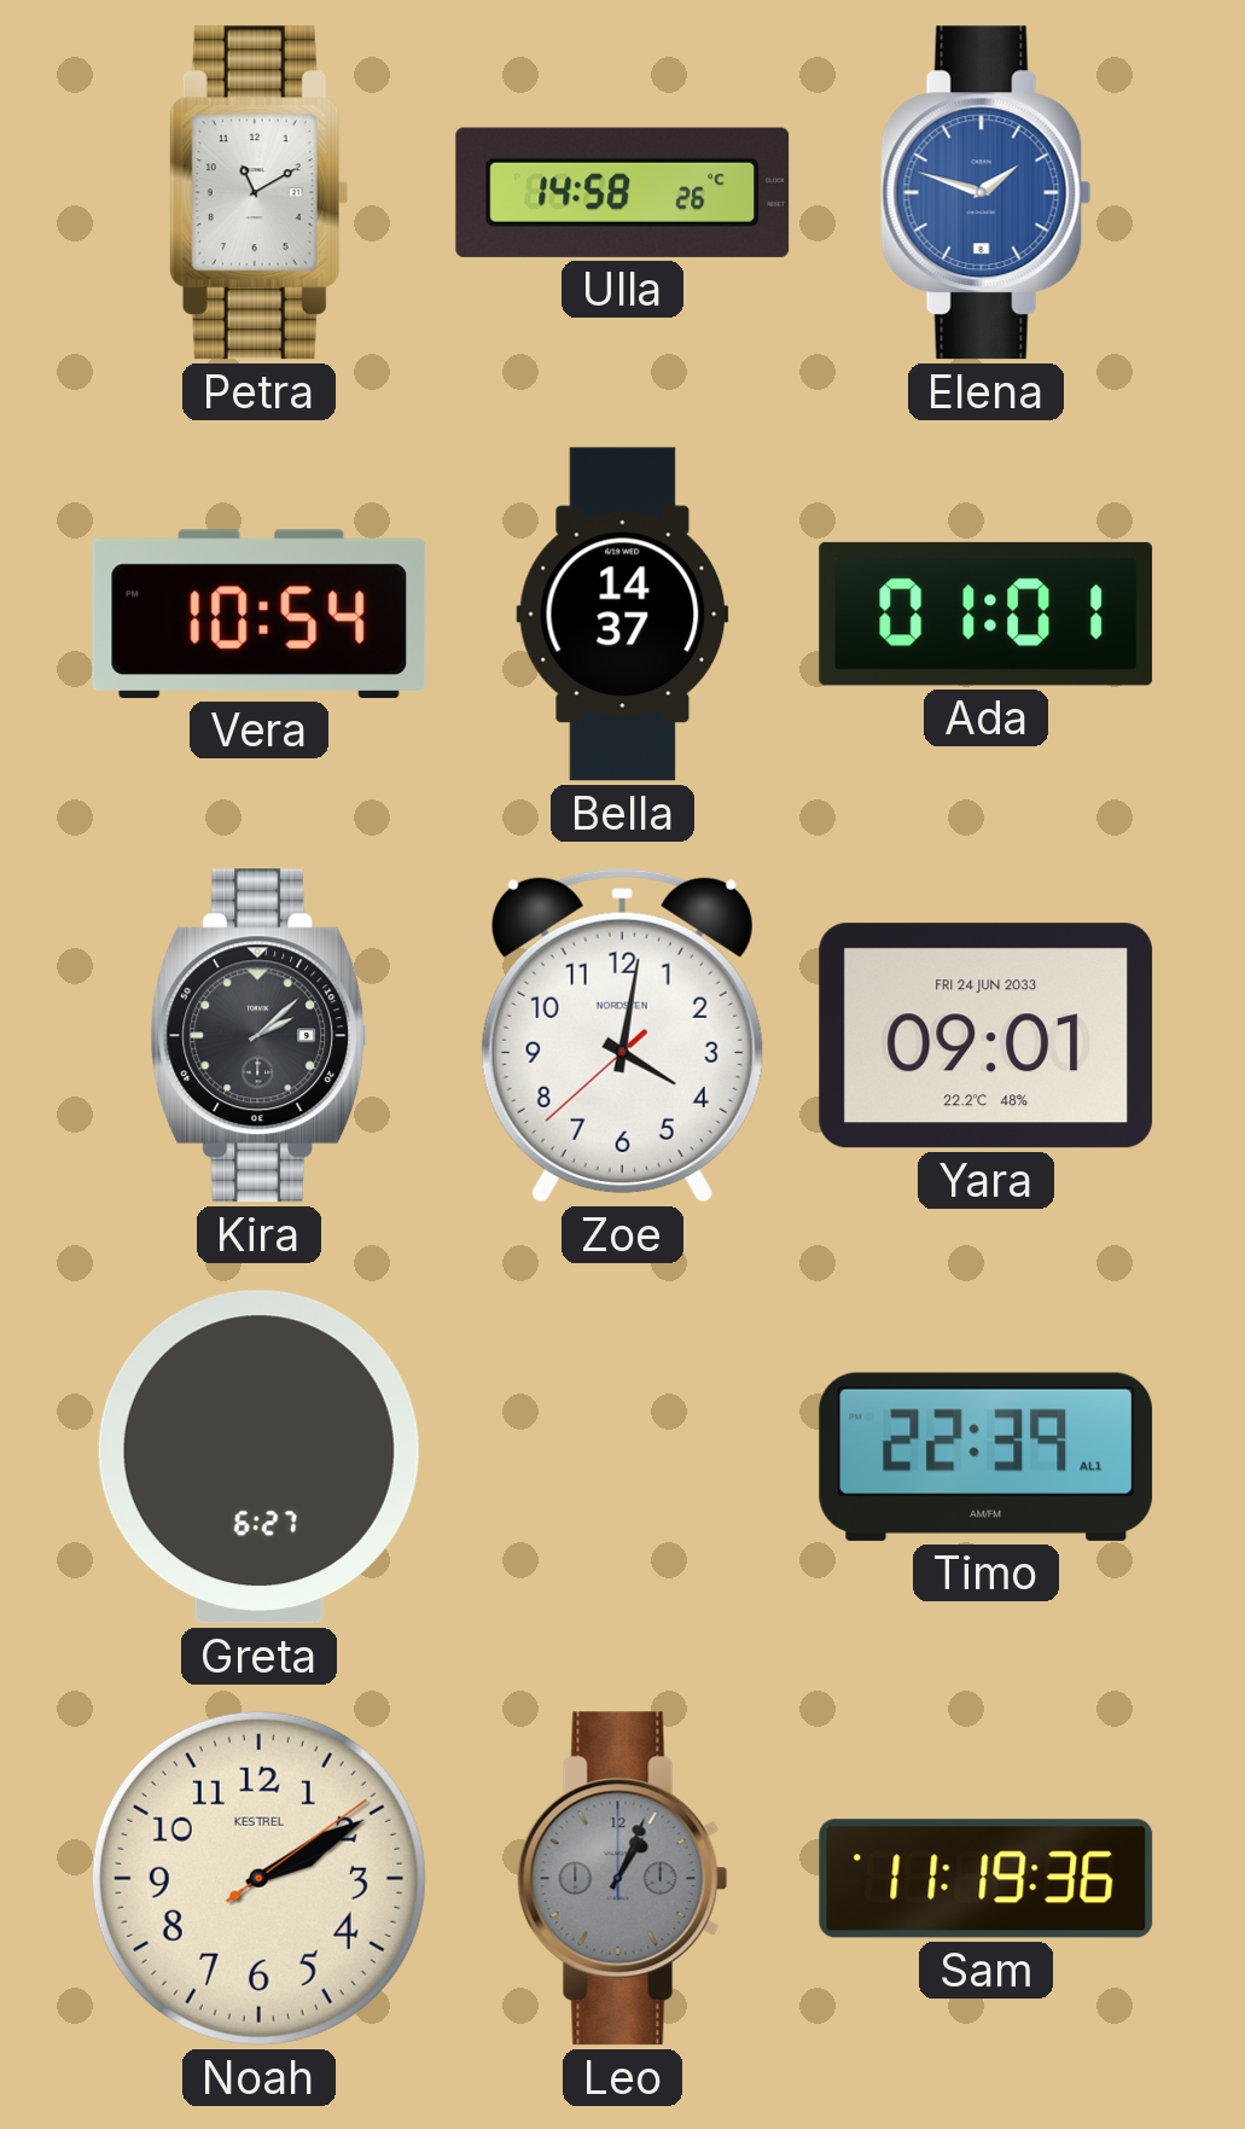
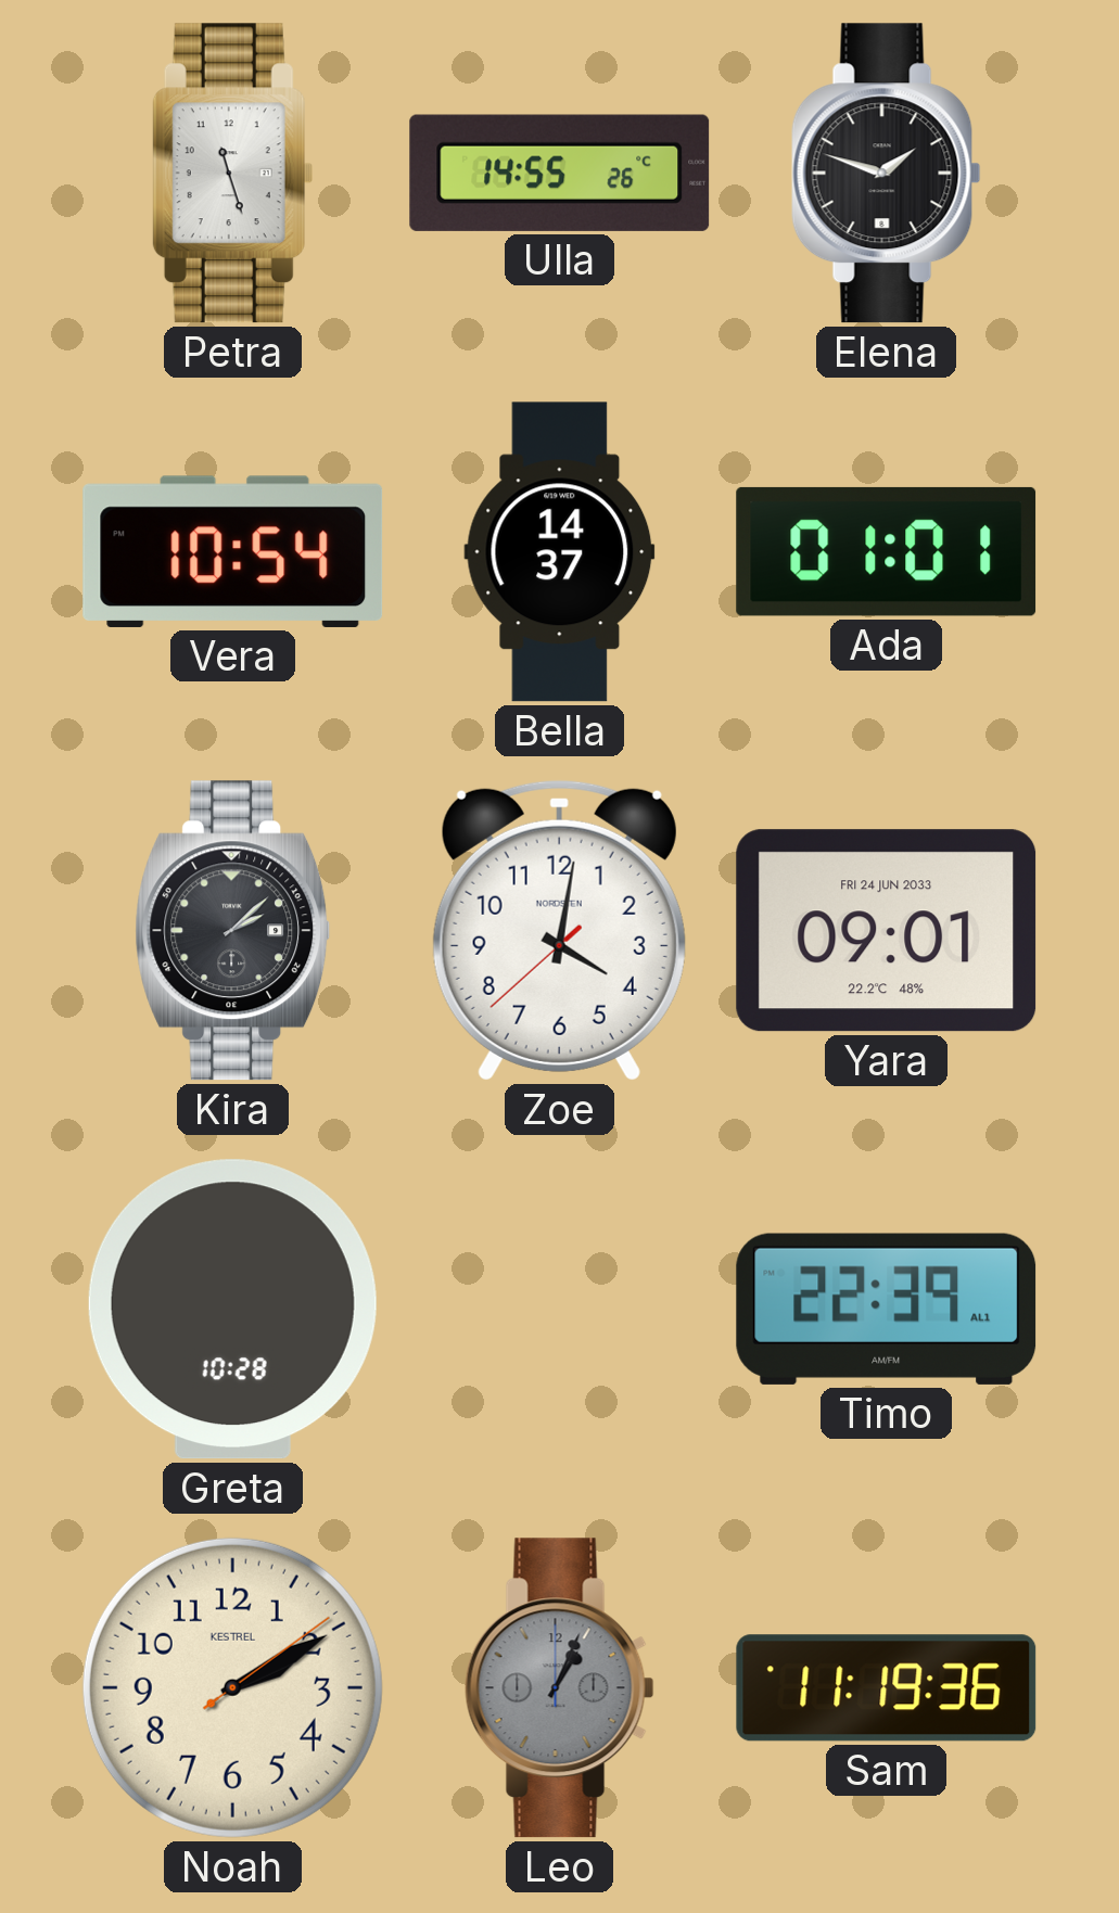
Petra: 11:10 -> 11:27 (232, 174)
Ulla: 14:58 -> 14:55 (560, 173)
Elena dial: blue -> black (886, 174)
Greta: 6:27 -> 10:28 (232, 1310)
